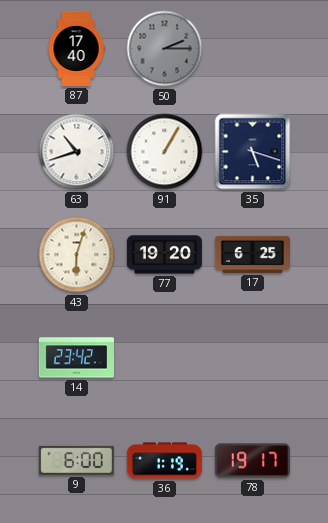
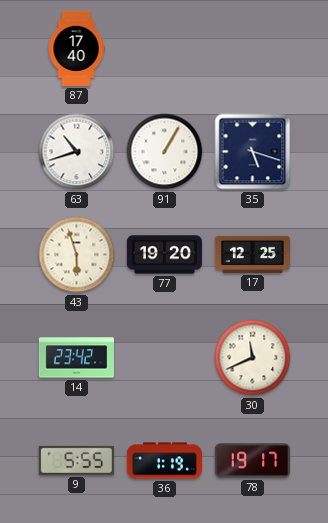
50: 2:15 -> none (165, 49)
43: 6:03 -> 5:57 (77, 255)
17: 6:25 -> 12:25 (252, 254)
30: none -> 11:41 (253, 358)
9: 6:00 -> 5:55 (76, 460)
